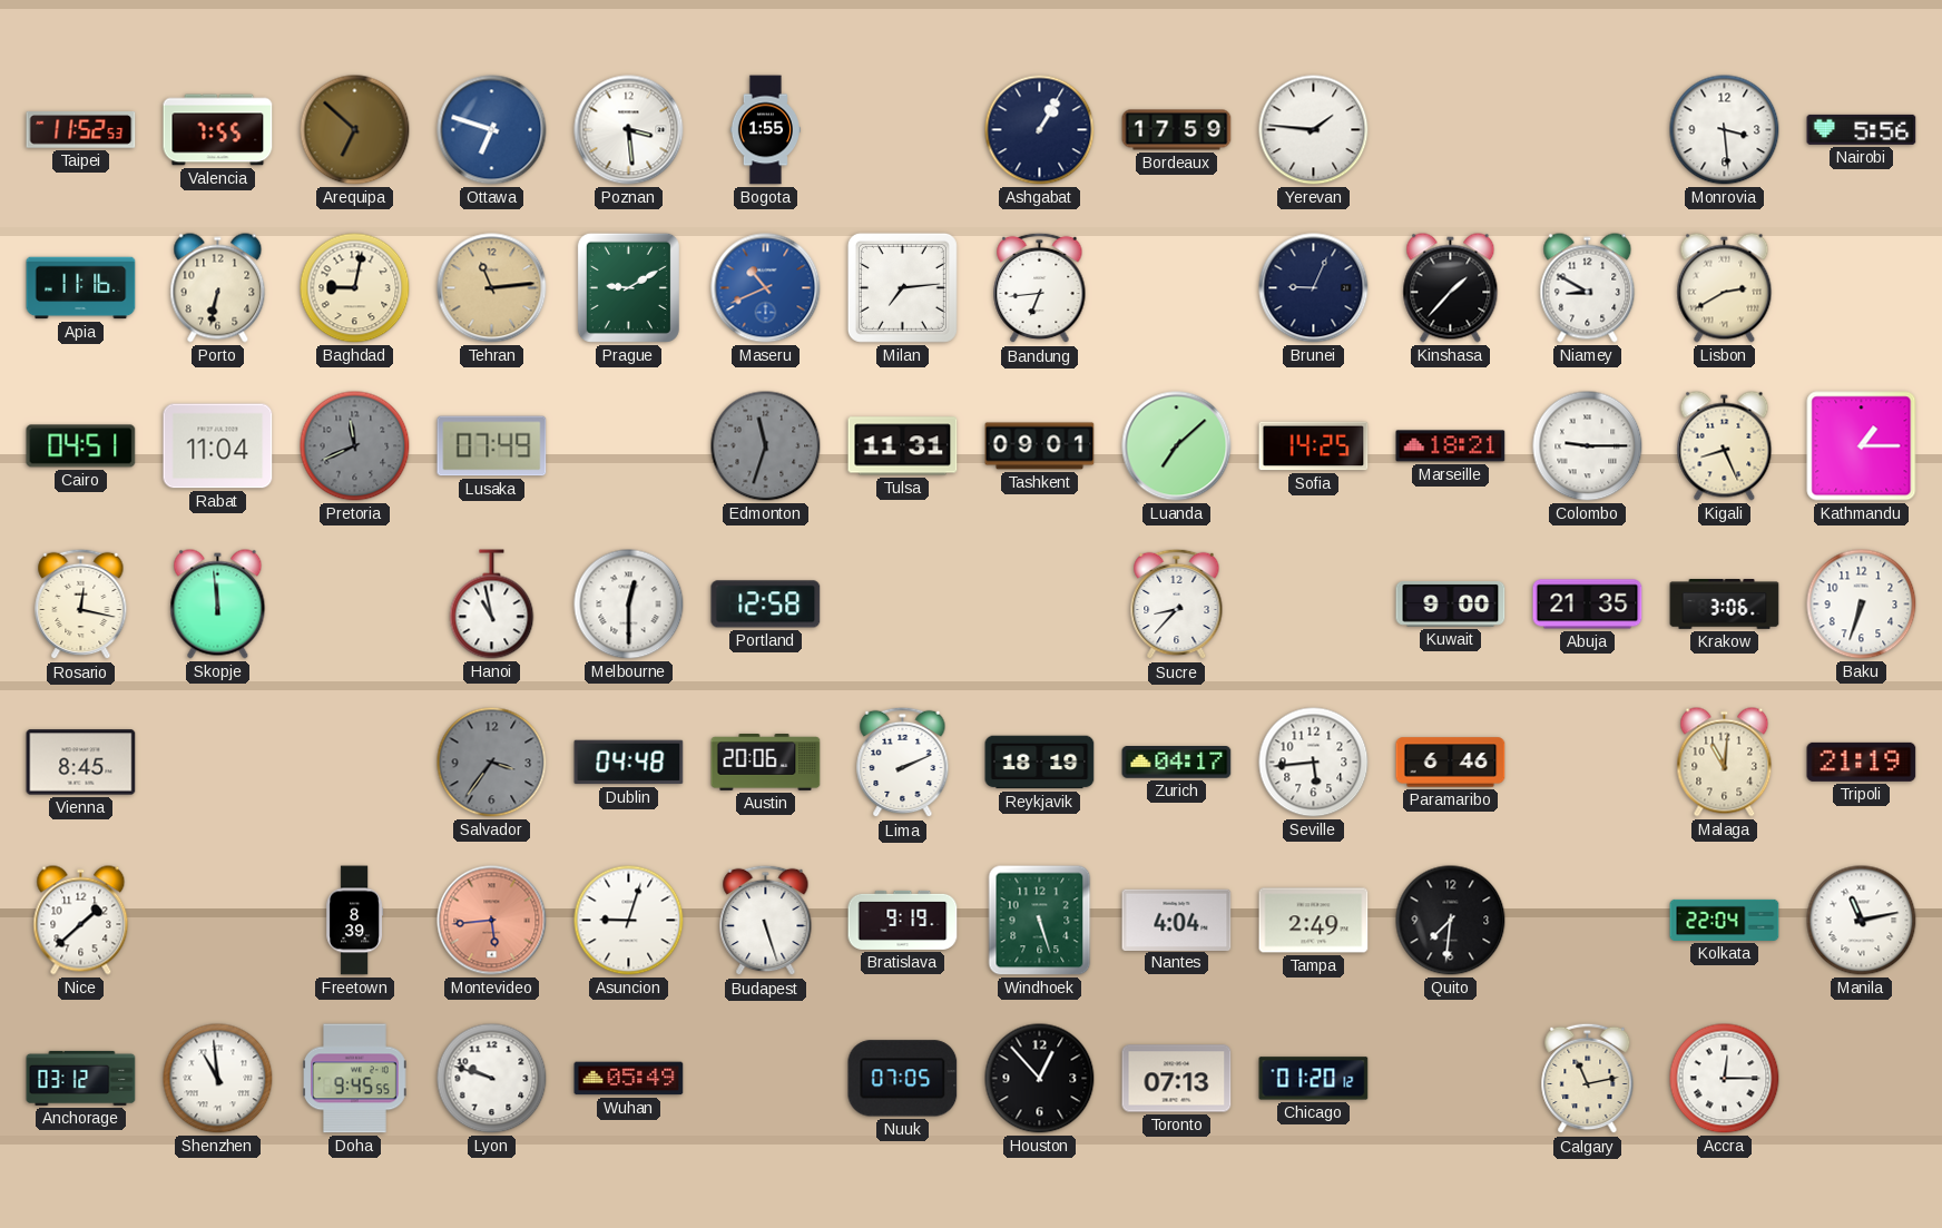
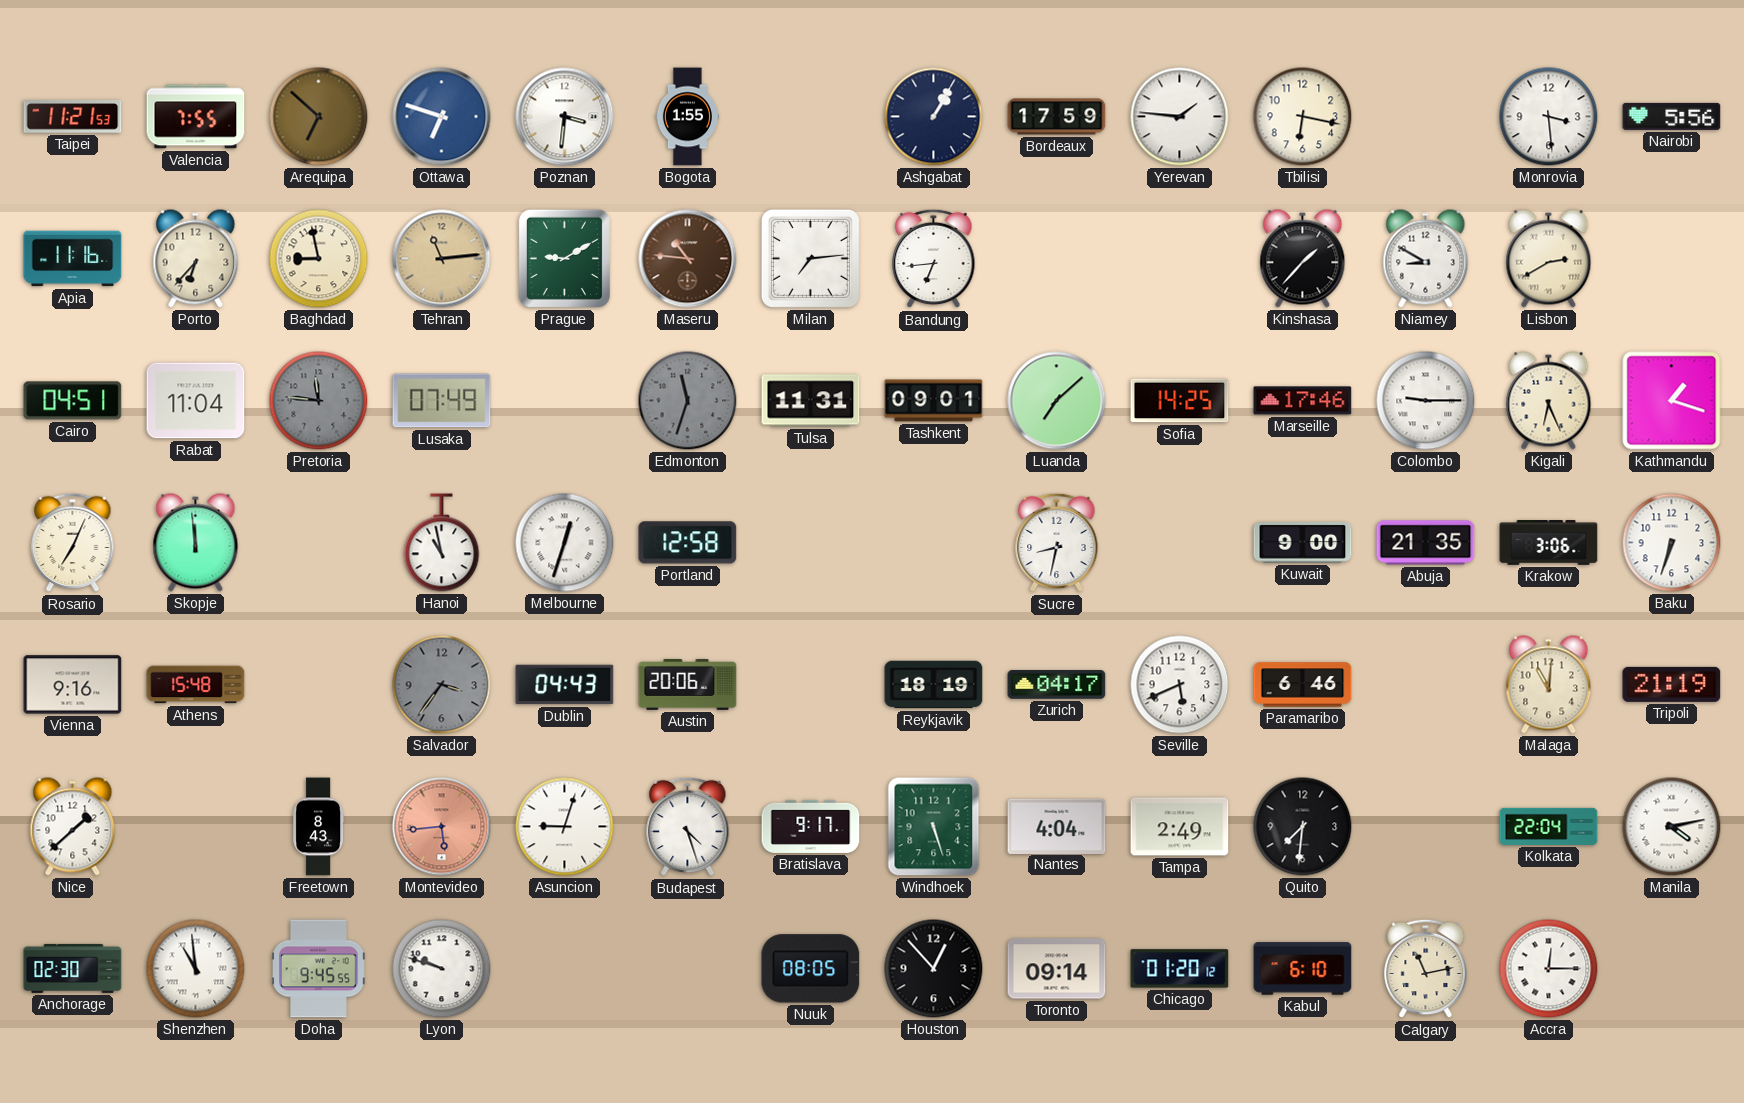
Taipei: 11:52 -> 11:21 (73, 117)
Poznan: 3:29 -> 3:31 (565, 117)
Tbilisi: none -> 6:17 (1303, 117)
Porto: 6:32 -> 6:37 (196, 259)
Baghdad: 9:02 -> 8:58 (319, 259)
Maseru: 10:41 -> 10:46 (688, 259)
Maseru dial: blue -> brown (688, 259)
Brunei: 9:04 -> none (1314, 288)
Pretoria: 11:41 -> 11:46 (319, 401)
Marseille: 18:21 -> 17:46 (1303, 401)
Kigali: 8:26 -> 6:26 (1549, 401)
Kathmandu: 1:15 -> 1:18 (1672, 401)
Rosario: 12:17 -> 7:04 (73, 543)
Melbourne: 12:30 -> 12:33 (565, 543)
Sucre: 8:37 -> 8:32 (1057, 543)
Vienna: 8:45 -> 9:16 (73, 685)
Athens: none -> 15:48 (196, 685)
Dublin: 04:48 -> 04:43 (565, 685)
Lima: 2:11 -> none (903, 763)
Seville: 5:44 -> 5:41 (1180, 685)
Freetown: 8:39 -> 8:43 (319, 827)
Budapest: 5:27 -> 4:27 (688, 827)
Bratislava: 9:19 -> 9:17 (811, 826)
Manila: 11:13 -> 4:13 (1672, 827)
Anchorage: 03:12 -> 02:30 (73, 968)
Wuhan: 05:49 -> none (629, 1079)
Nuuk: 07:05 -> 08:05 (811, 969)
Toronto: 07:13 -> 09:14 (1057, 969)
Kabul: none -> 6:10 (1303, 969)
